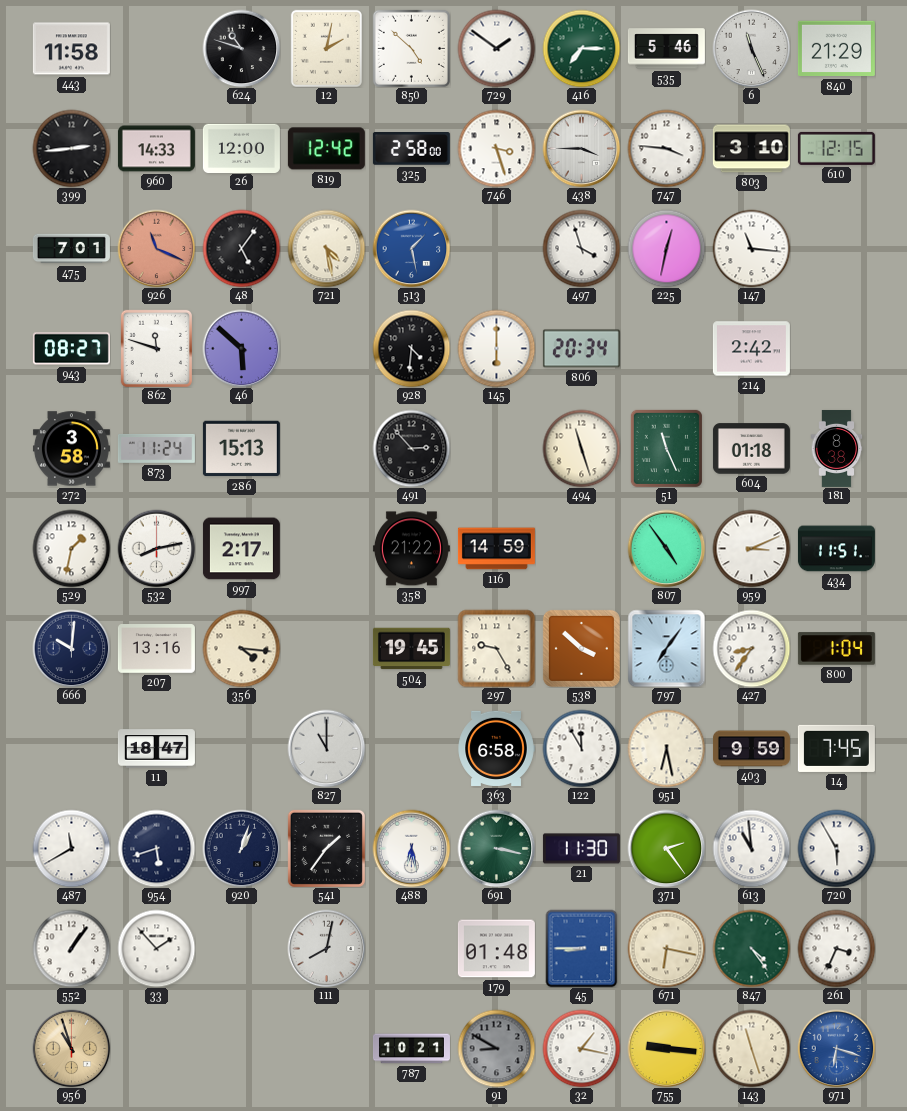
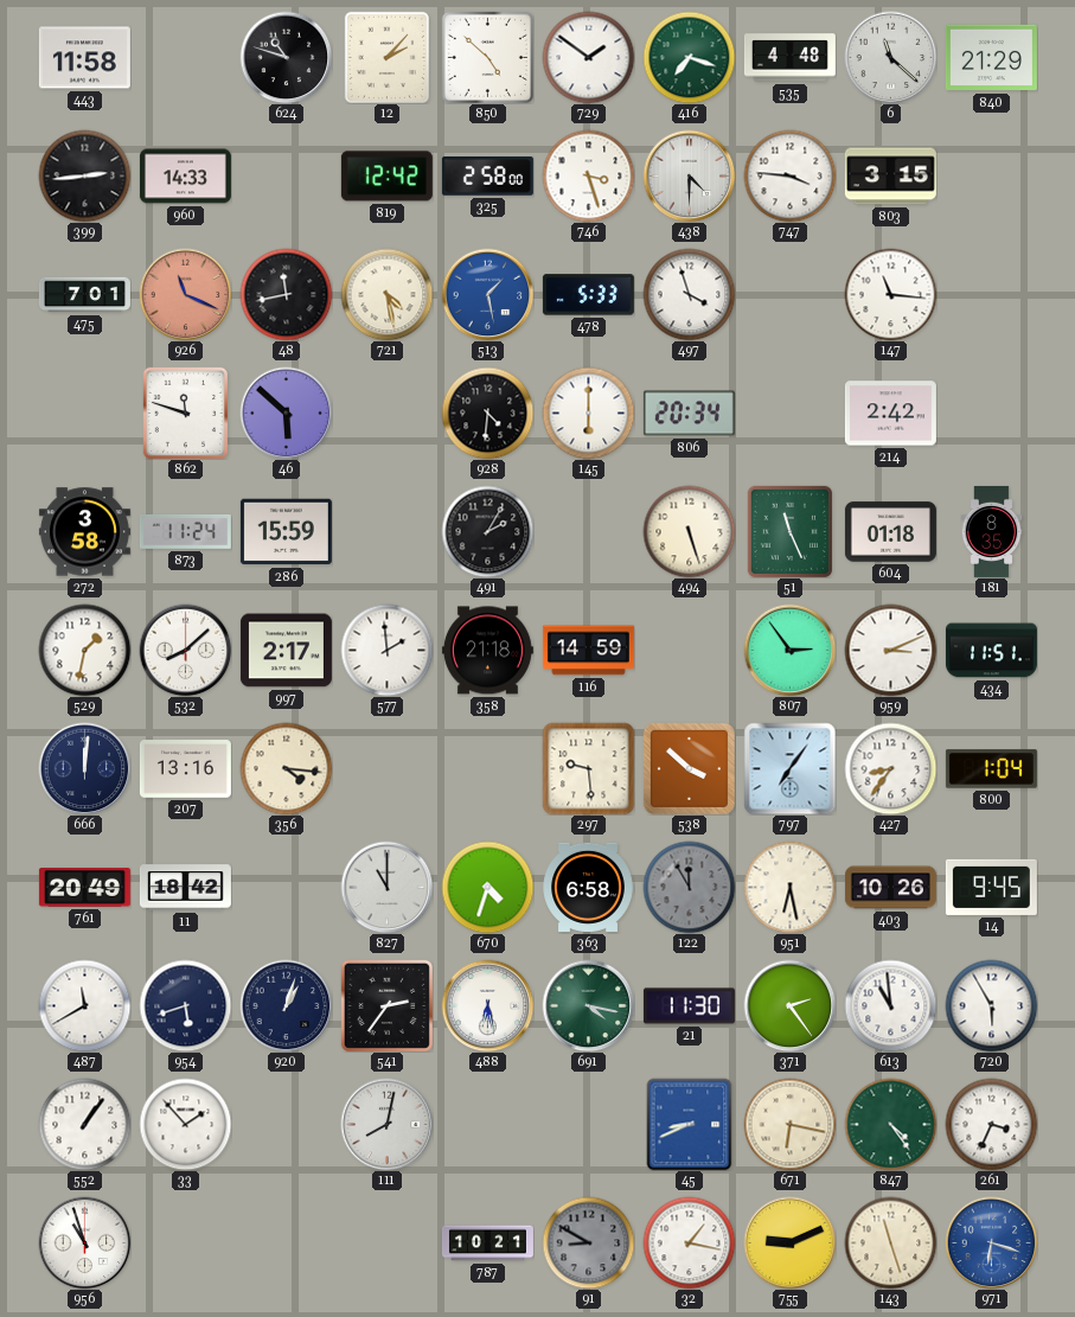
12: 2:02 -> 2:07 (386, 57)
416: 7:15 -> 7:18 (689, 57)
535: 5:46 -> 4:48 (789, 58)
6: 11:26 -> 11:22 (890, 57)
26: 12:00 -> none (241, 148)
438: 3:45 -> 4:30 (689, 175)
803: 3:10 -> 3:15 (890, 177)
610: 12:15 -> none (836, 148)
48: 5:06 -> 11:43 (286, 294)
478: none -> 5:33 (588, 295)
225: 12:32 -> none (666, 248)
943: 08:27 -> none (71, 349)
286: 15:13 -> 15:59 (286, 532)
491: 2:53 -> 2:05 (487, 531)
494: 11:27 -> 5:27 (689, 531)
181: 8:38 -> 8:35 (992, 531)
532: 8:13 -> 8:08 (185, 650)
577: none -> 1:59 (386, 650)
358: 21:22 -> 21:18 (487, 651)
807: 4:54 -> 2:54 (789, 650)
666: 10:01 -> 12:01 (84, 768)
504: 19:45 -> none (411, 649)
297: 9:25 -> 9:29 (588, 768)
761: none -> 20:49 (84, 888)
11: 18:47 -> 18:42 (185, 888)
670: none -> 4:33 (487, 887)
122 dial: white -> grey (689, 887)
403: 9:59 -> 10:26 (890, 888)
14: 7:45 -> 9:45 (991, 887)
541: 1:36 -> 2:36 (386, 1005)
691: 3:17 -> 4:17 (588, 1005)
179: 01:48 -> none (496, 949)
45: 8:45 -> 8:41 (690, 1124)
956 dial: champagne -> white (84, 1242)
755: 9:16 -> 9:11 (789, 1242)
